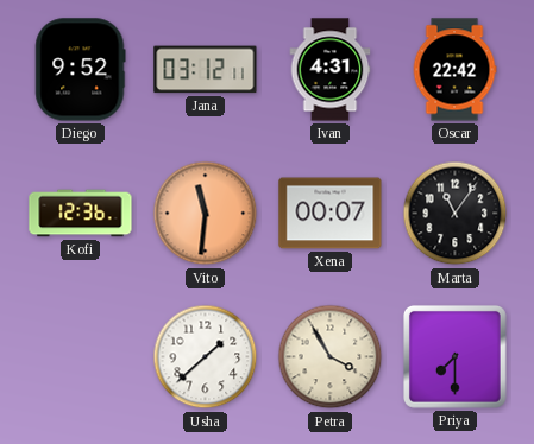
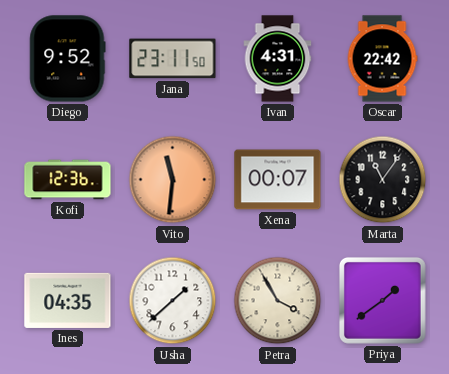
Jana: 03:12 -> 23:11 (173, 59)
Ines: none -> 04:35 (68, 300)
Priya: 7:30 -> 1:39 (382, 300)
